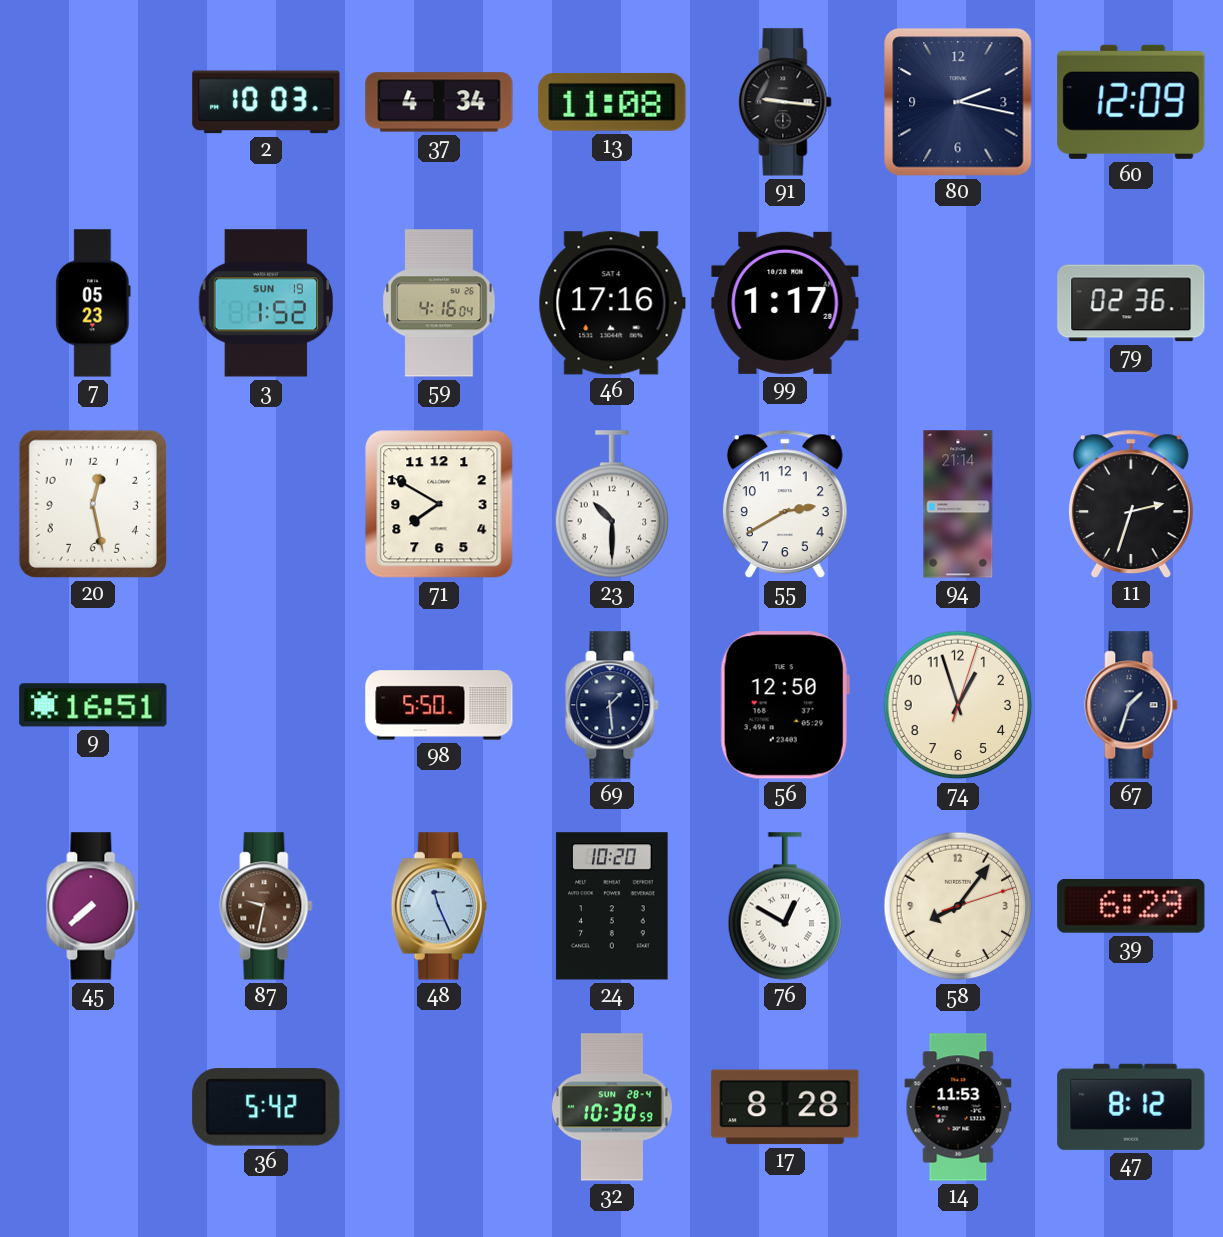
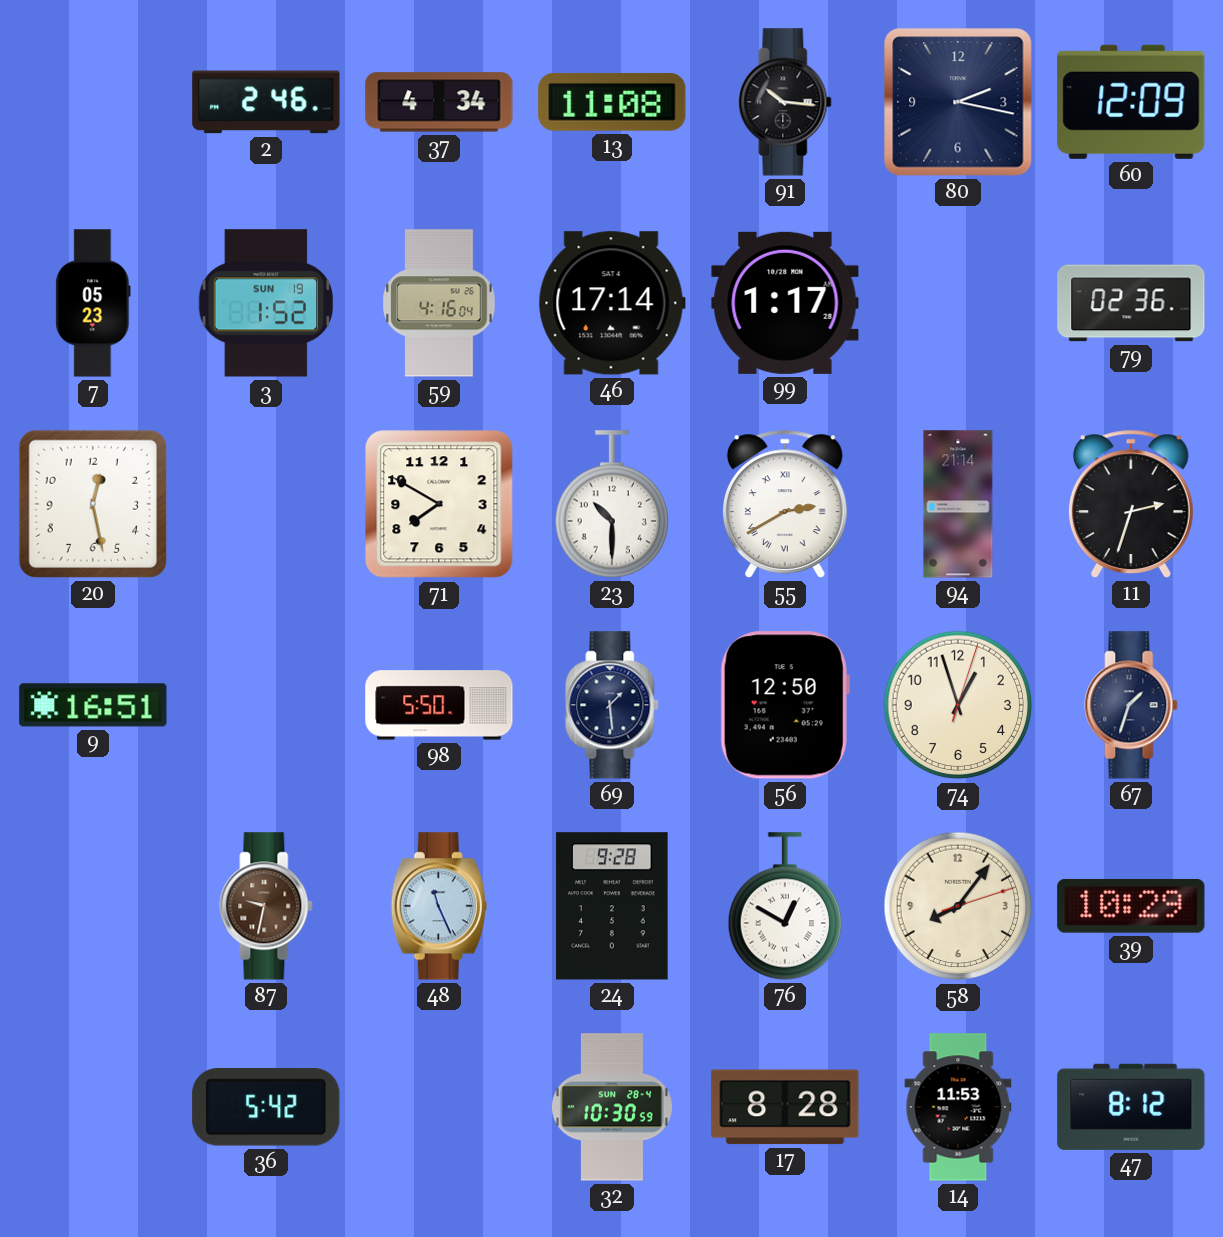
2: 10:03 -> 2:46 (266, 102)
91: 9:16 -> 10:16 (785, 102)
46: 17:16 -> 17:14 (612, 303)
55 numerals: Arabic -> Roman (785, 504)
45: 7:38 -> none (93, 906)
24: 10:20 -> 9:28 (612, 906)
39: 6:29 -> 10:29 (1131, 906)
